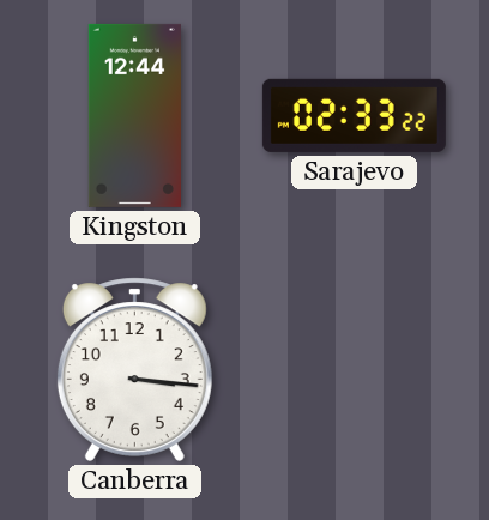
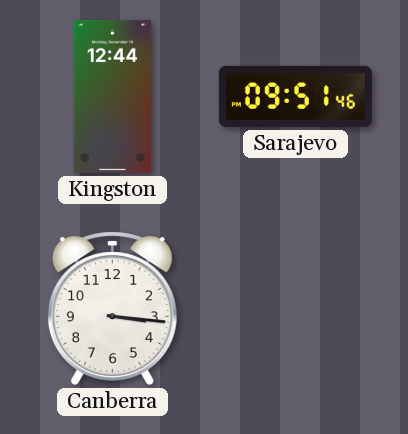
Sarajevo: 02:33 -> 09:51 (295, 96)
